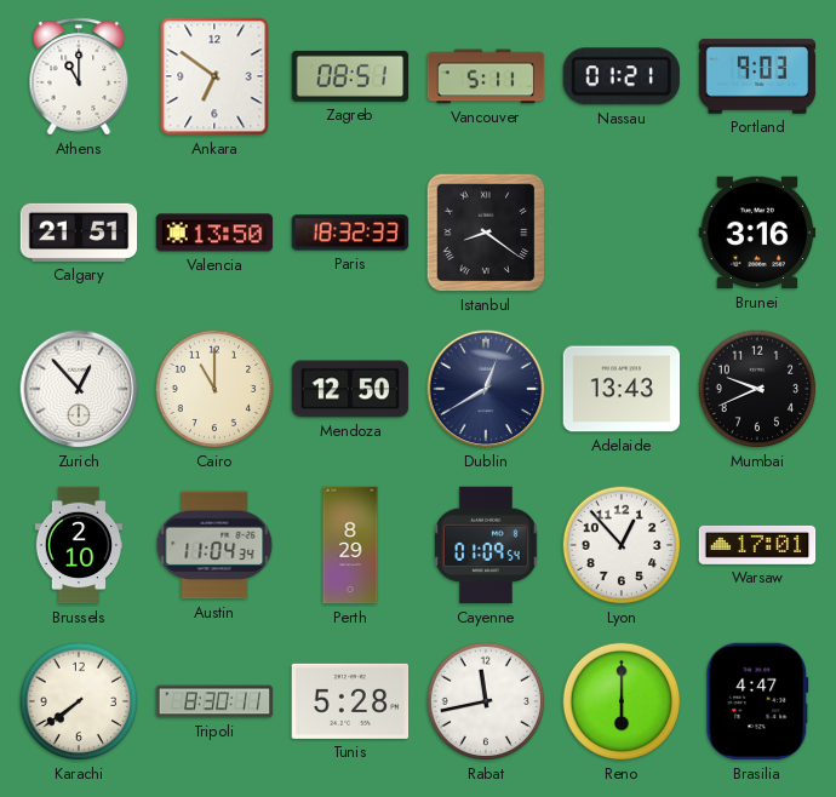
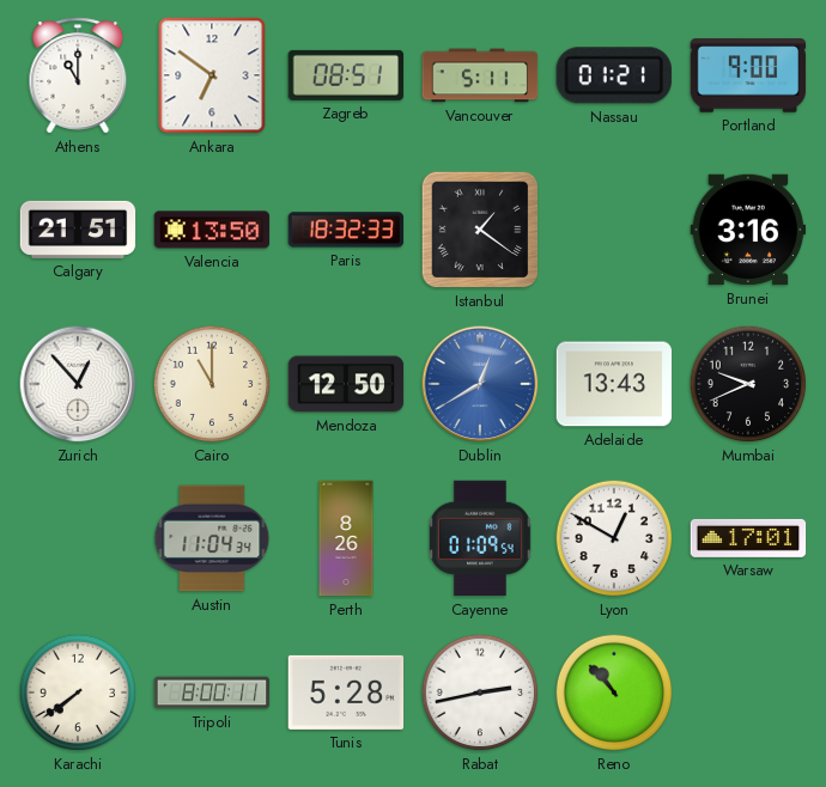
Portland: 9:03 -> 9:00 (748, 75)
Istanbul: 8:21 -> 1:21 (480, 230)
Dublin dial: navy -> blue (480, 384)
Brussels: 2:10 -> none (79, 545)
Perth: 8:29 -> 8:26 (346, 538)
Lyon: 12:53 -> 12:50 (614, 538)
Tripoli: 8:30 -> 8:00 (212, 693)
Rabat: 11:43 -> 2:43 (480, 693)
Reno: 6:00 -> 10:53 (614, 693)
Brasilia: 4:47 -> none (757, 701)
